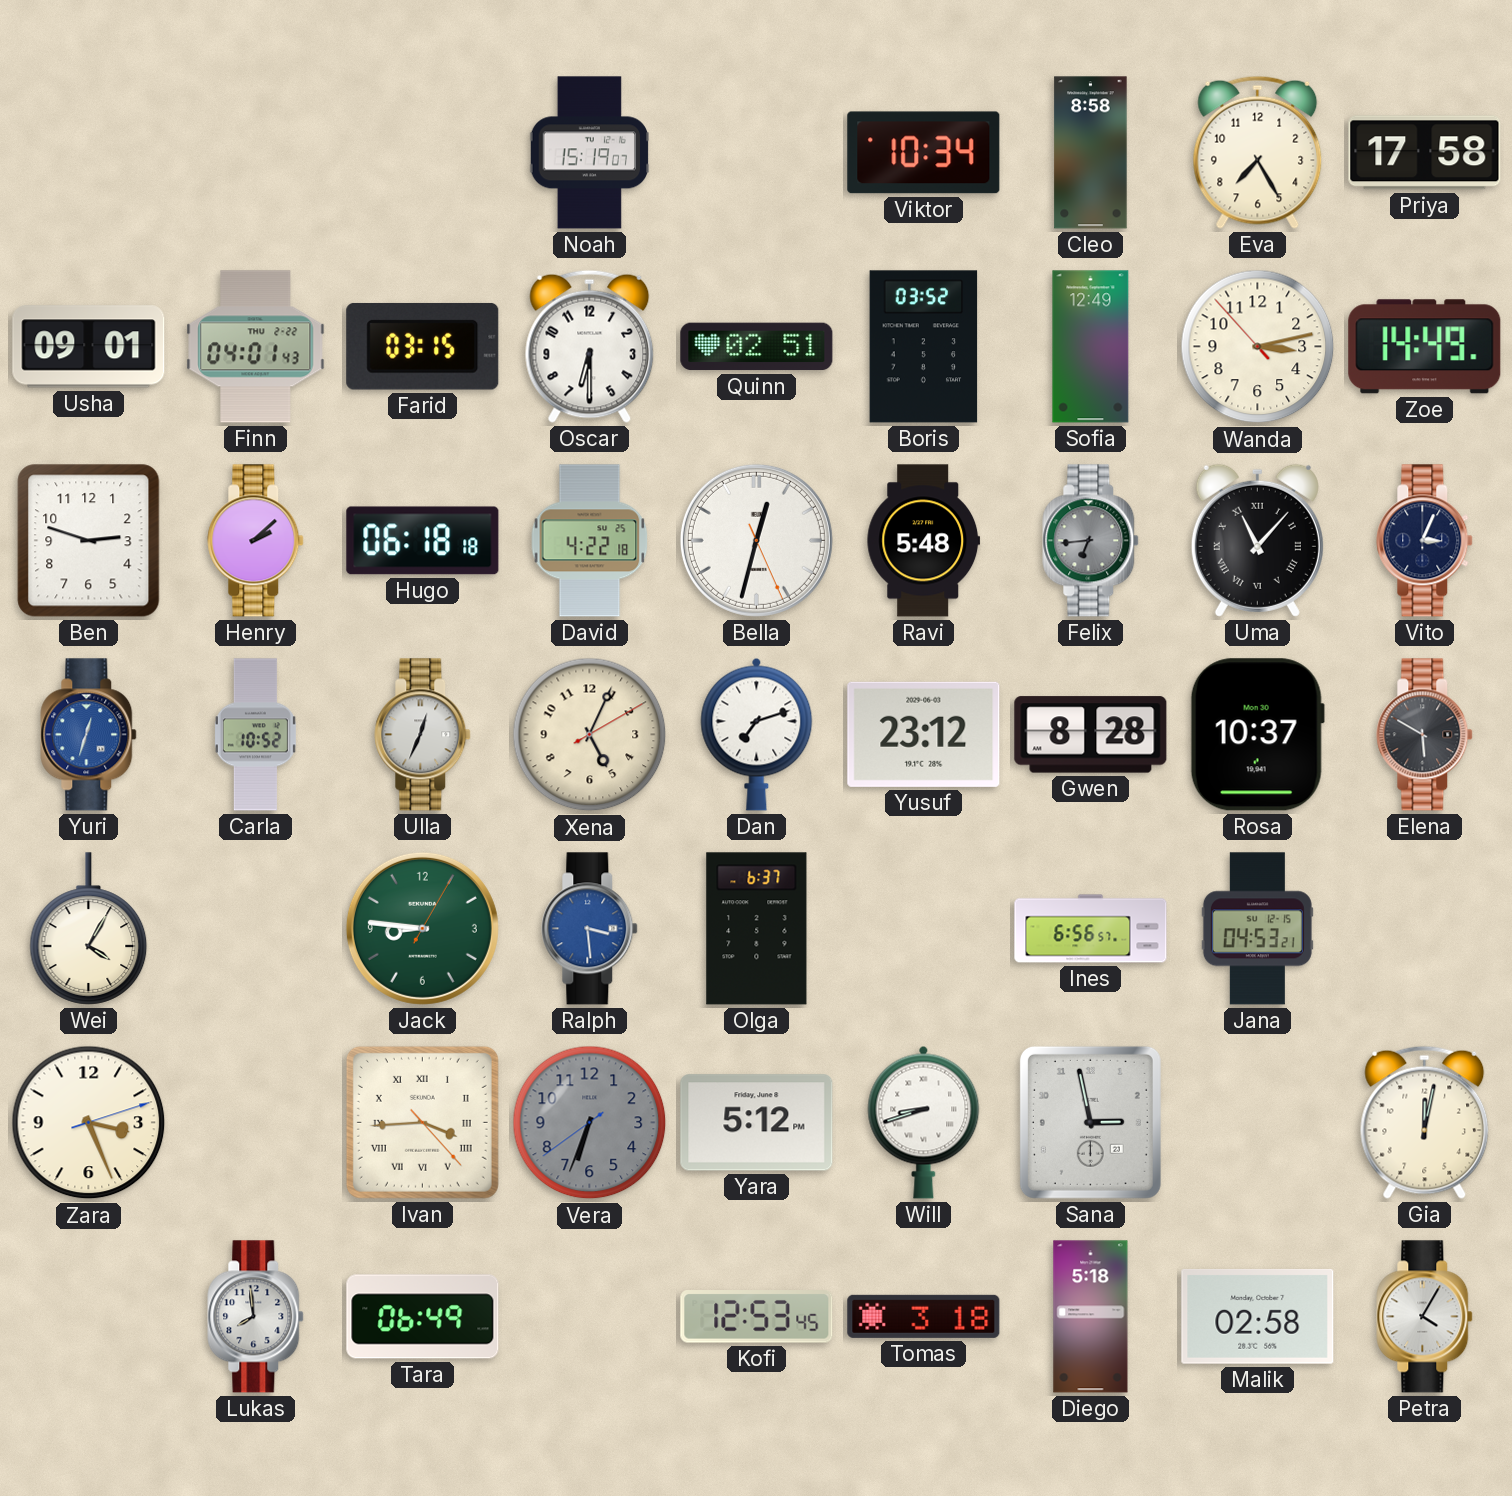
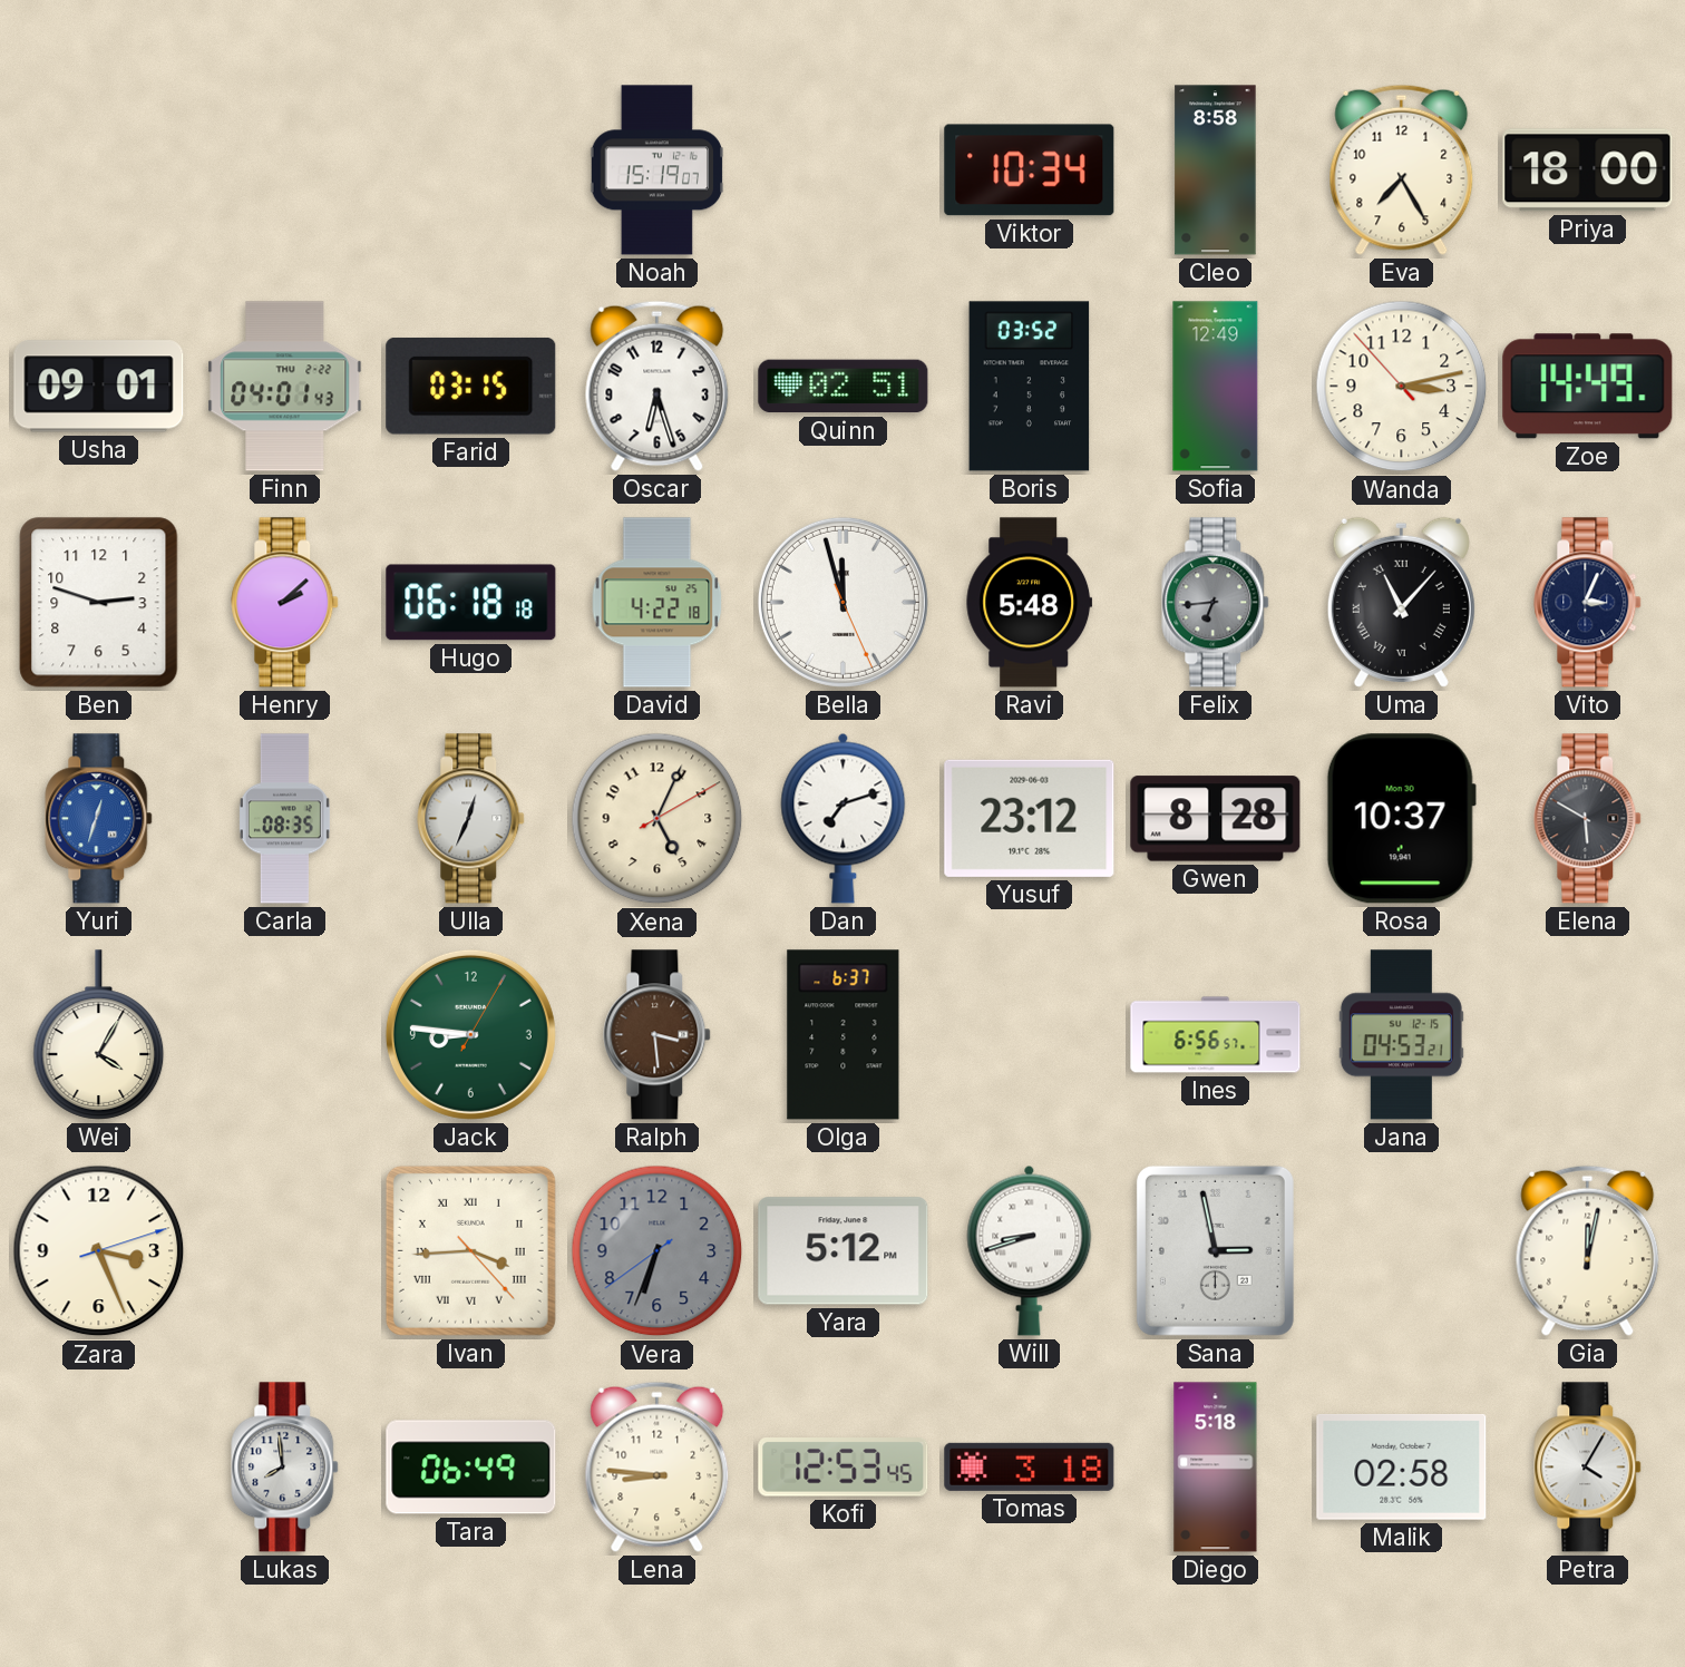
Priya: 17:58 -> 18:00 (1588, 170)
Oscar: 6:30 -> 6:27 (658, 386)
Bella: 12:32 -> 11:57 (842, 602)
Carla: 10:52 -> 08:35 (284, 819)
Ralph dial: blue -> brown (658, 1035)
Lena: none -> 8:46 (658, 1466)
